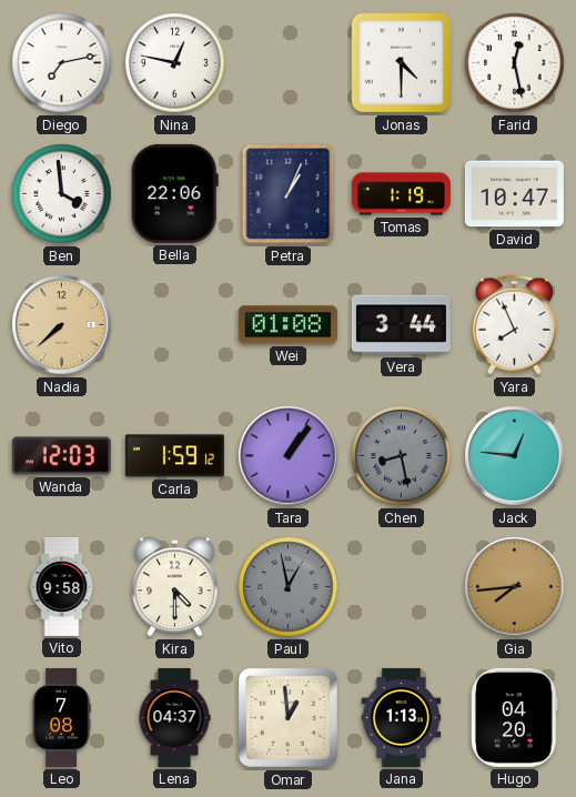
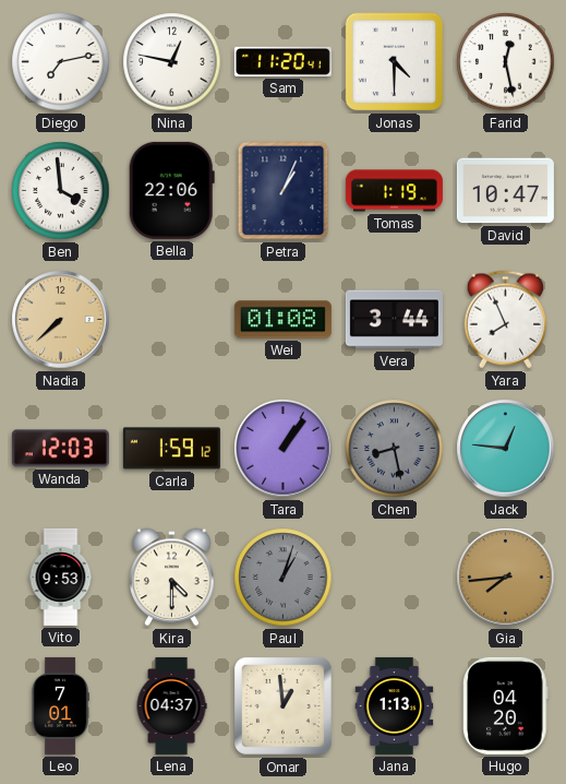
Sam: none -> 11:20 (282, 61)
Vito: 9:58 -> 9:53 (61, 577)
Paul: 12:58 -> 1:03 (284, 578)
Leo: 7:08 -> 7:01 (60, 705)
